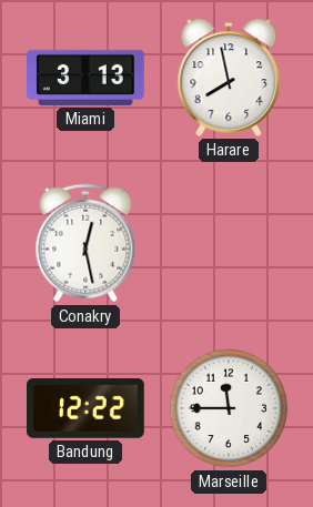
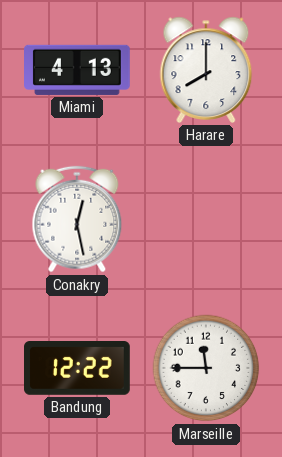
Miami: 3:13 -> 4:13 (78, 70)
Harare: 7:58 -> 8:00 (206, 70)
